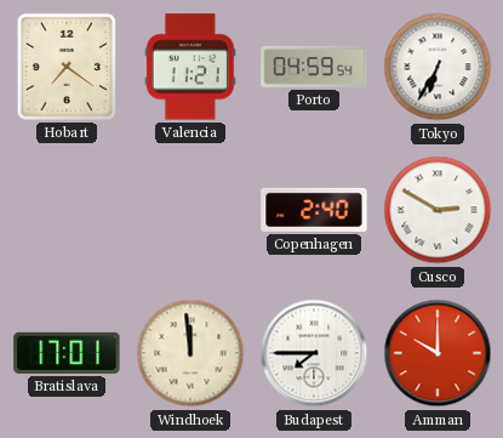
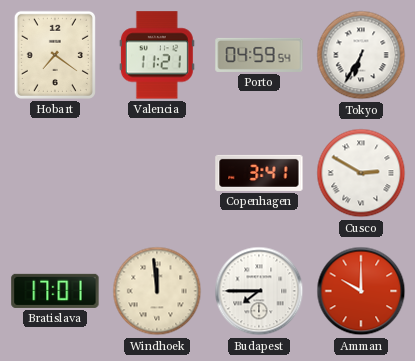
Copenhagen: 2:40 -> 3:41 (259, 173)
